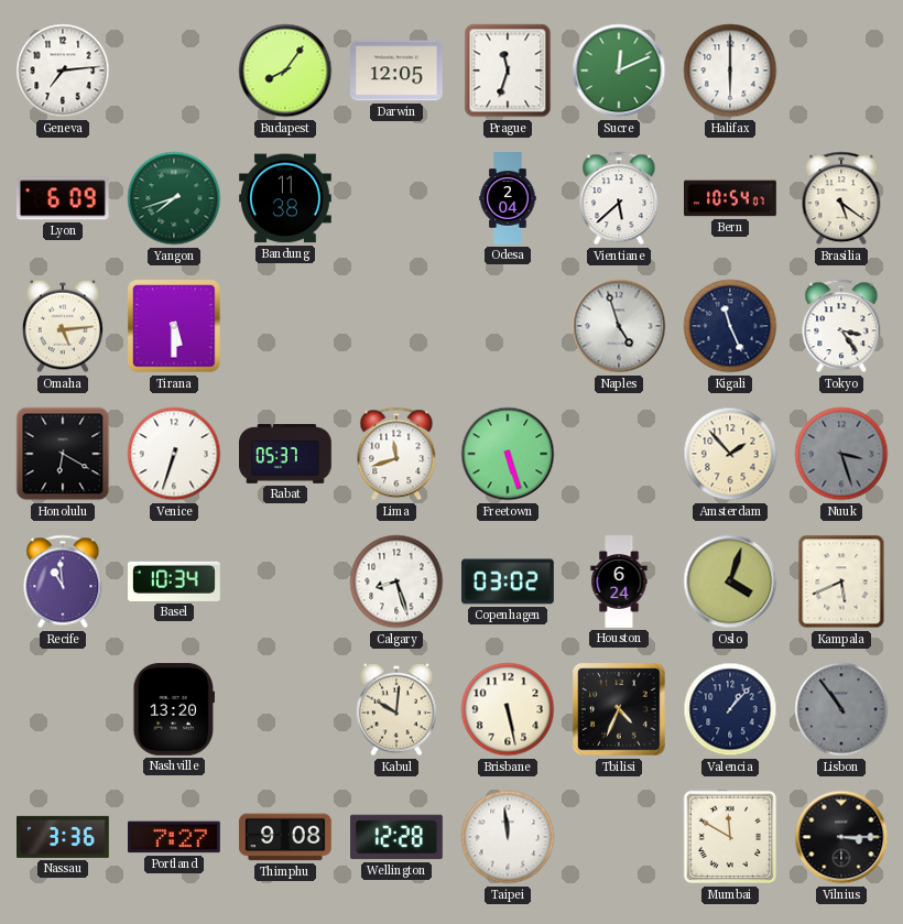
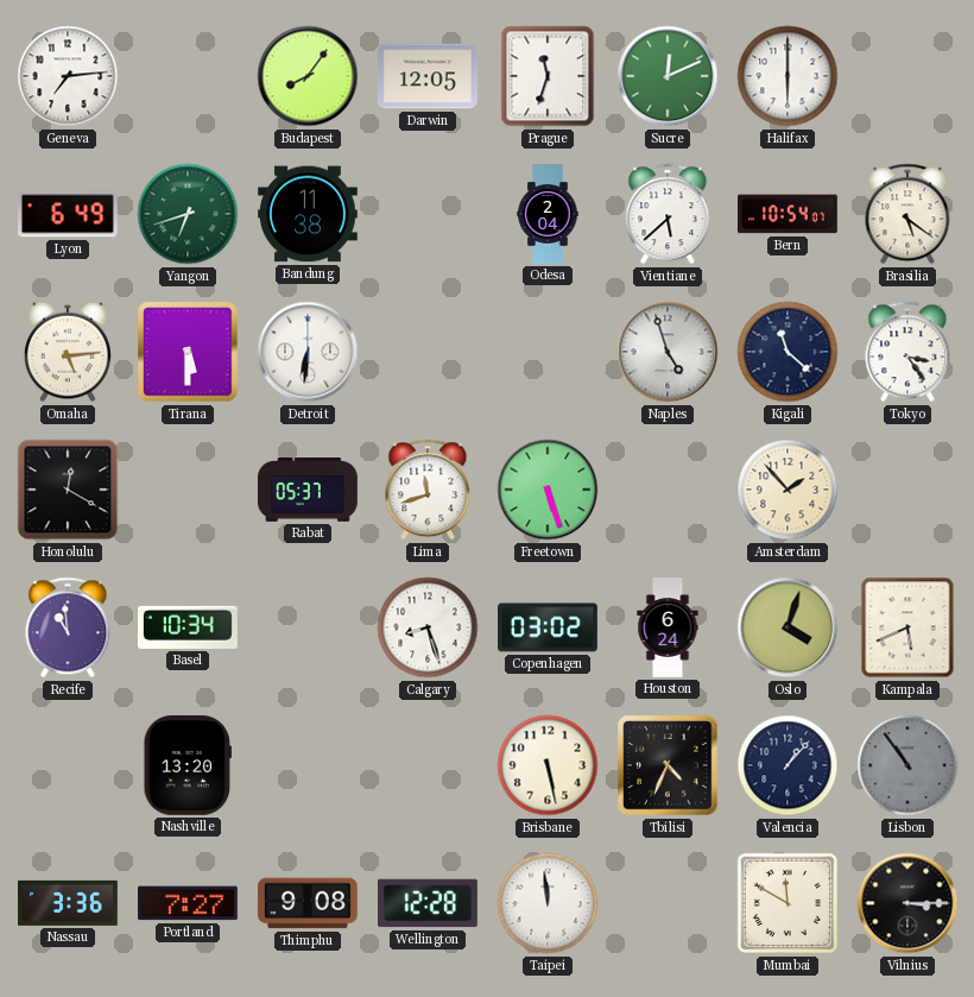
Lyon: 6:09 -> 6:49 (68, 214)
Yangon: 7:42 -> 6:42 (188, 214)
Detroit: none -> 6:31 (308, 352)
Kigali: 11:26 -> 11:22 (788, 352)
Honolulu: 6:20 -> 12:20 (68, 490)
Venice: 6:33 -> none (174, 454)
Nuuk: 3:27 -> none (841, 454)
Kabul: 10:01 -> none (396, 709)
